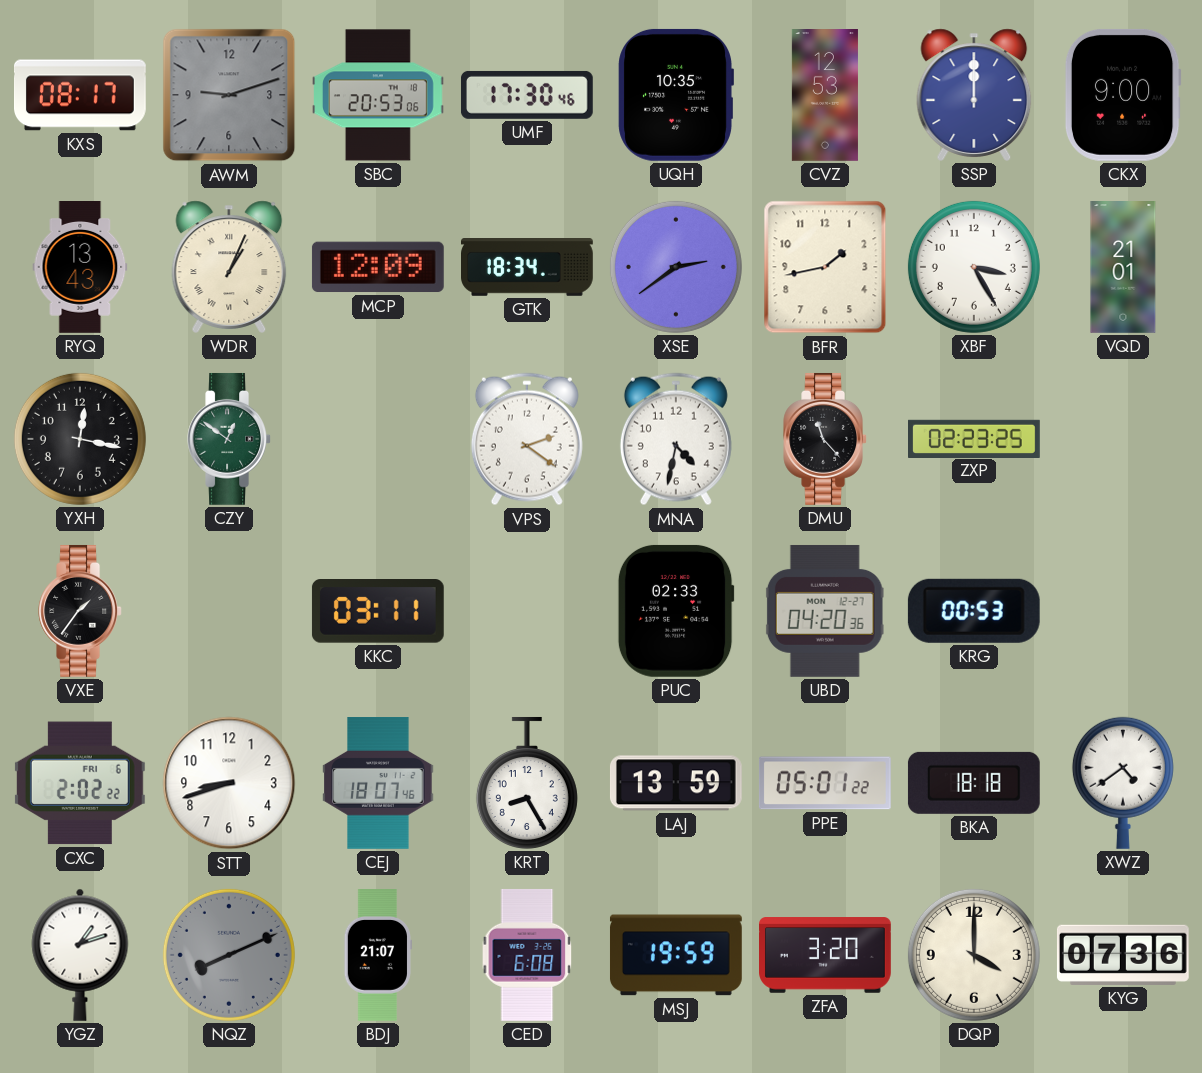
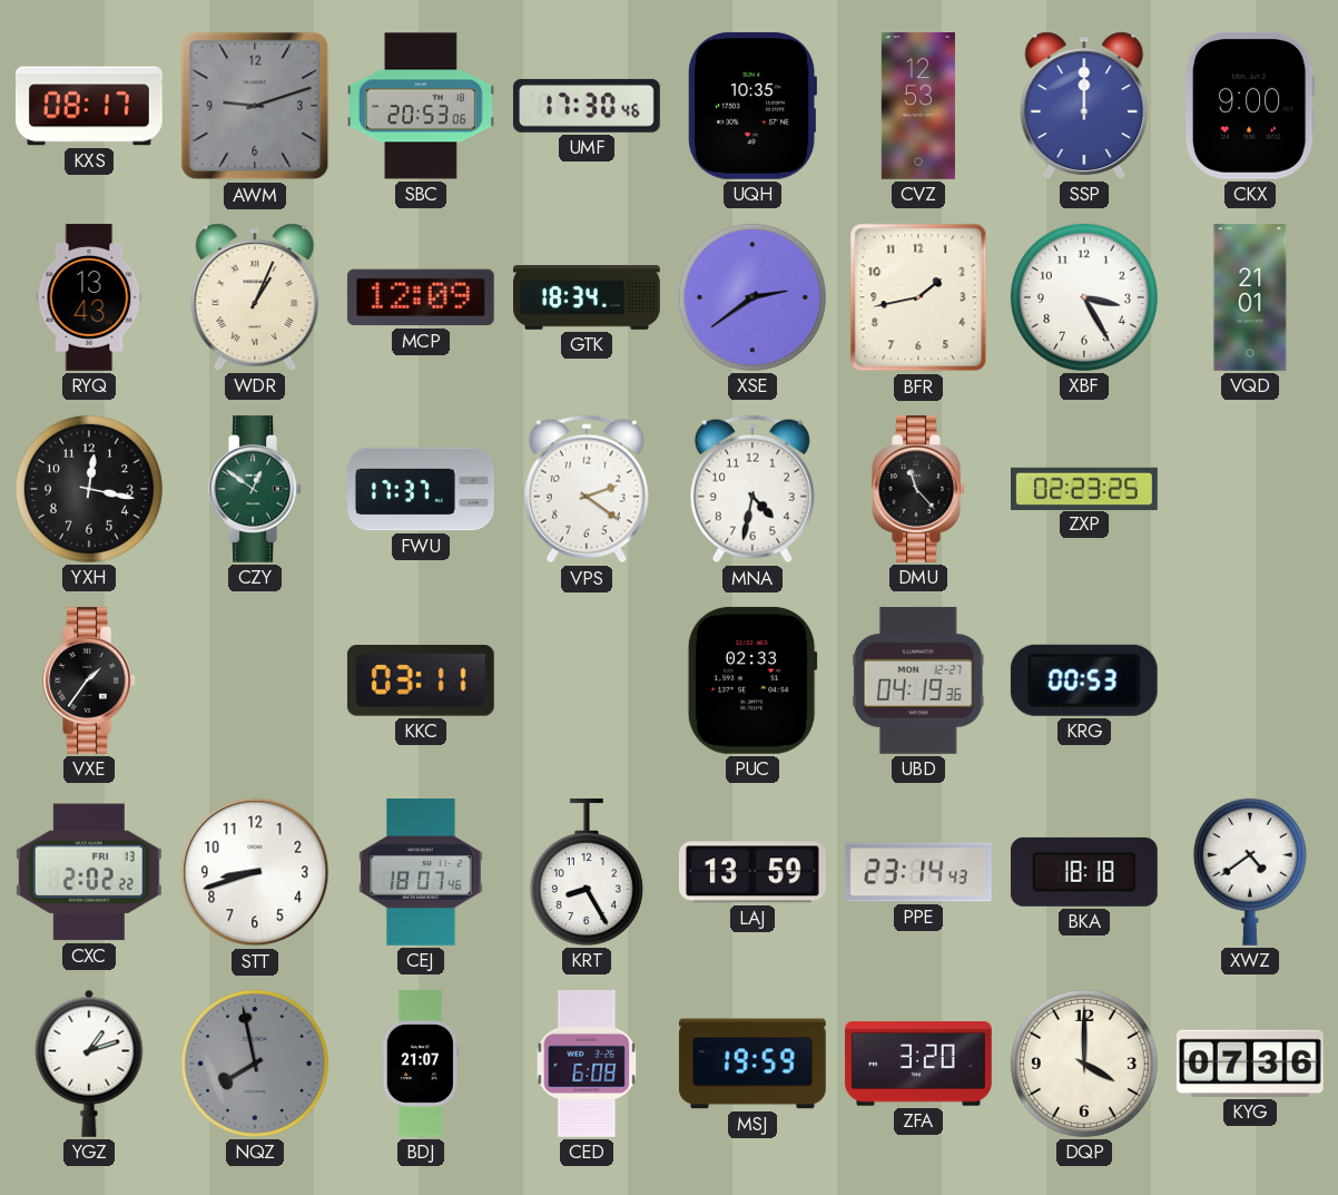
FWU: none -> 17:37 (422, 489)
UBD: 04:20 -> 04:19 (918, 680)
CXC date: FRI 6 -> FRI 13 (89, 872)
PPE: 05:01 -> 23:14 (918, 872)
NQZ: 8:11 -> 7:58 (255, 1064)
